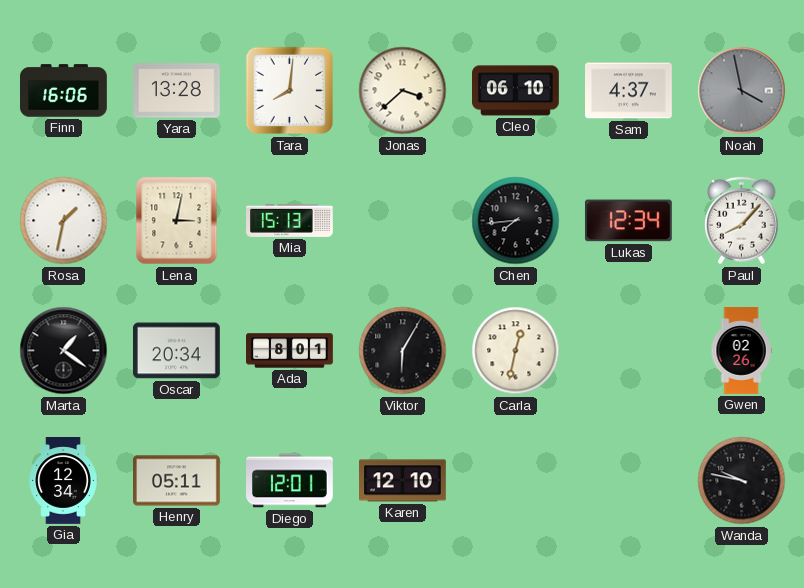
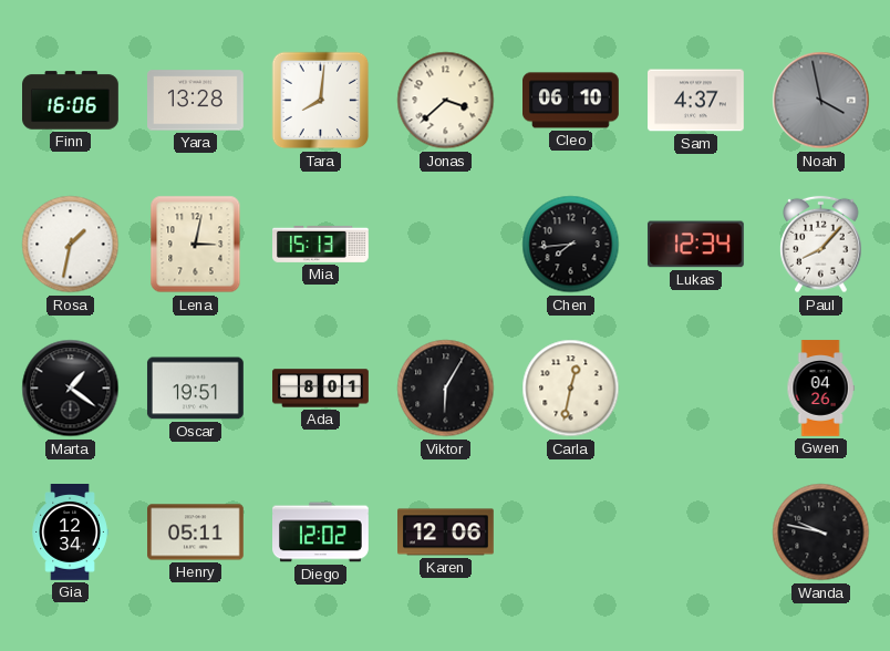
Oscar: 20:34 -> 19:51 (196, 389)
Gwen: 02:26 -> 04:26 (820, 389)
Diego: 12:01 -> 12:02 (321, 533)
Karen: 12:10 -> 12:06 (446, 533)
